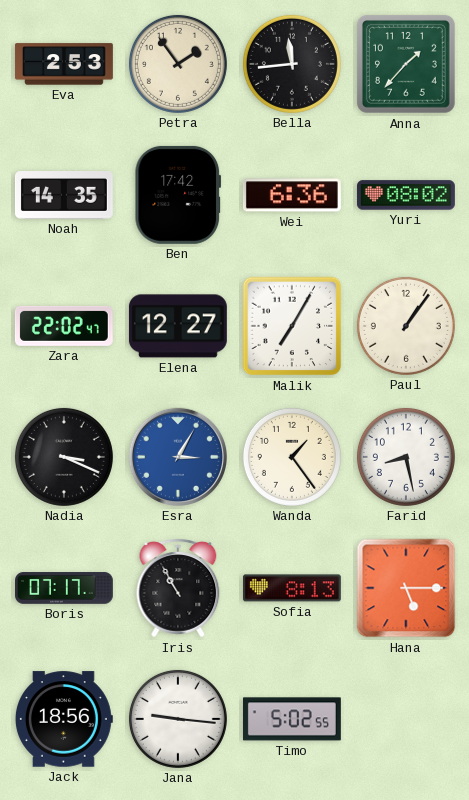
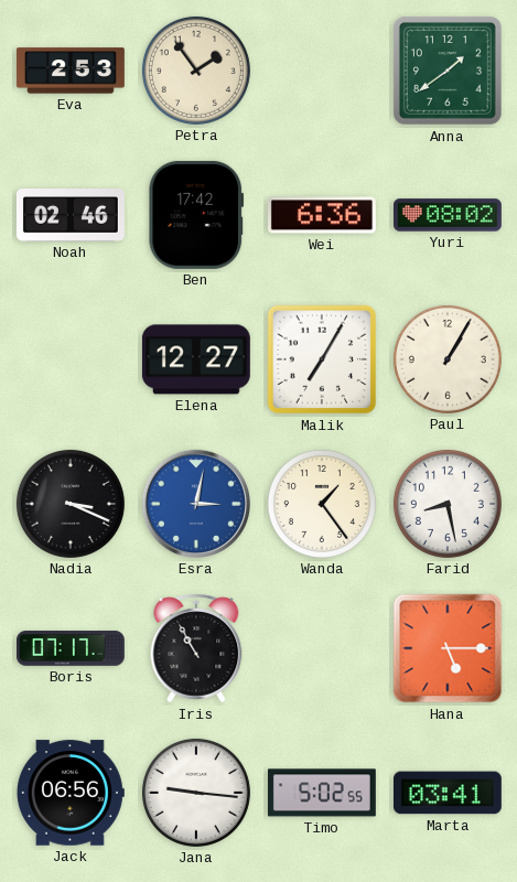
Bella: 11:44 -> none (292, 64)
Anna: 1:37 -> 1:39 (448, 71)
Noah: 14:35 -> 02:46 (71, 215)
Zara: 22:02 -> none (64, 326)
Paul: 1:06 -> 1:05 (448, 359)
Esra: 3:05 -> 3:02 (196, 504)
Sofia: 8:13 -> none (292, 588)
Jack: 18:56 -> 06:56 (71, 793)
Marta: none -> 03:41 (448, 793)
